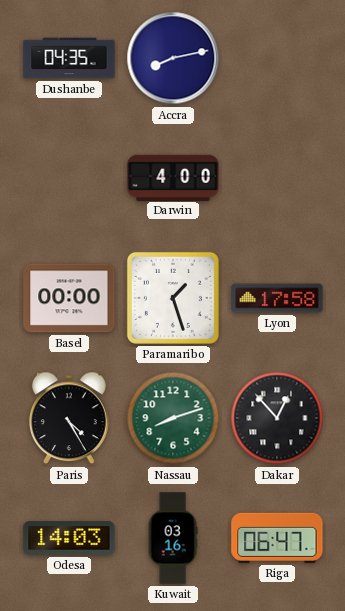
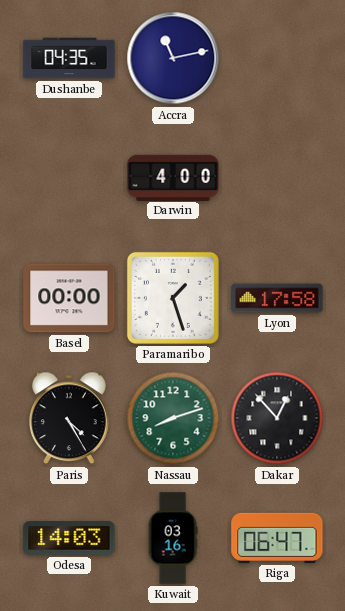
Accra: 8:13 -> 11:13 (173, 58)
